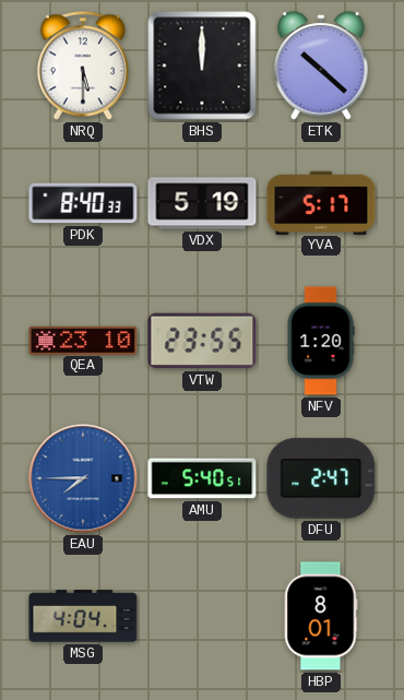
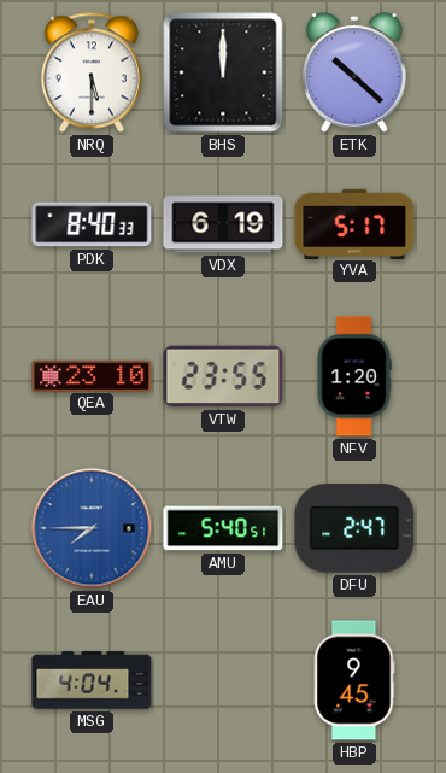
VDX: 5:19 -> 6:19 (223, 224)
HBP: 8:01 -> 9:45 (354, 680)
